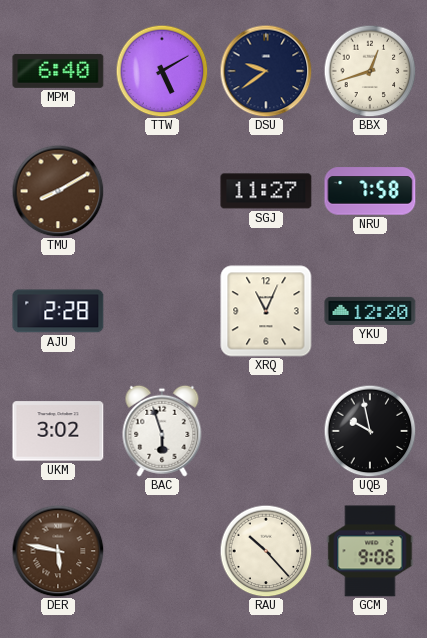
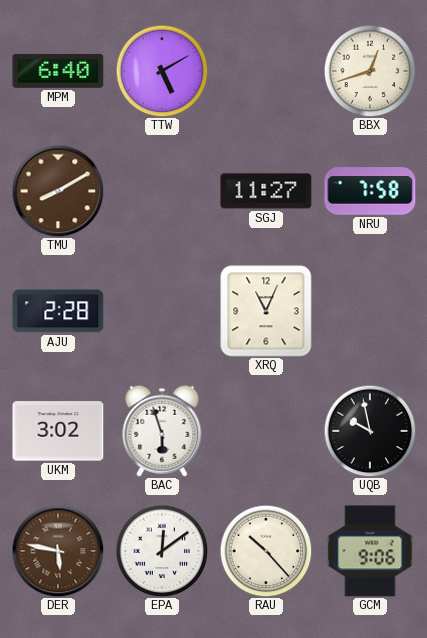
DSU: 9:39 -> none (266, 71)
YKU: 12:20 -> none (370, 311)
EPA: none -> 12:09 (162, 551)
